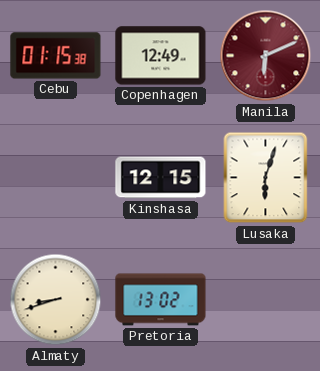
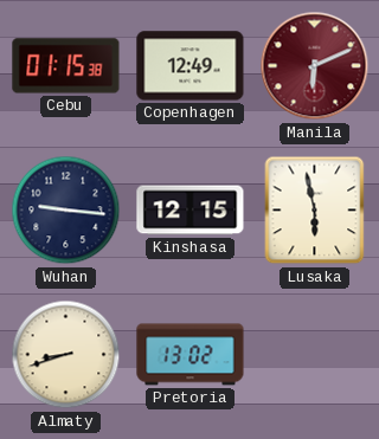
Wuhan: none -> 9:16 (66, 211)
Lusaka: 6:03 -> 5:58 (315, 211)
